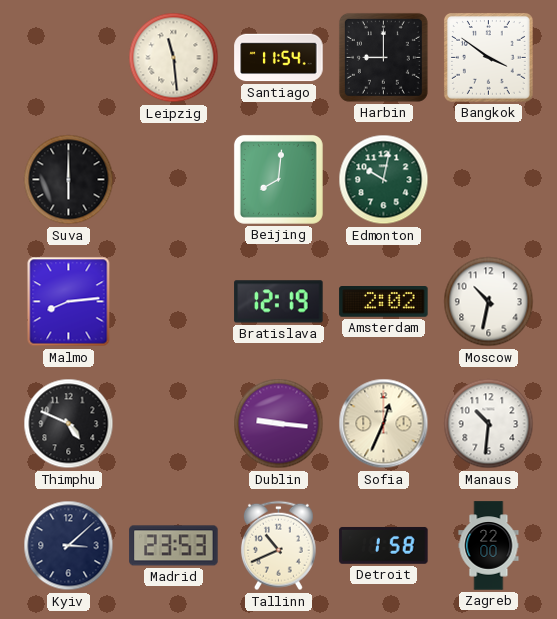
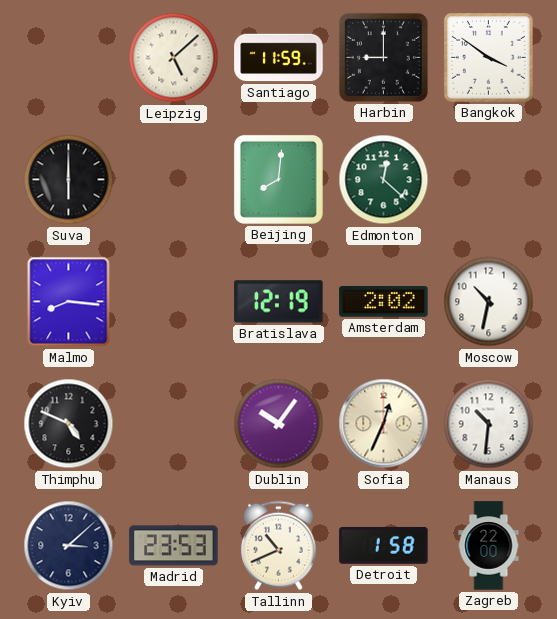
Leipzig: 11:29 -> 5:08 (174, 58)
Santiago: 11:54 -> 11:59 (279, 58)
Edmonton: 10:02 -> 12:22 (384, 180)
Malmo: 8:14 -> 8:16 (69, 302)
Dublin: 9:16 -> 10:06 (279, 424)
